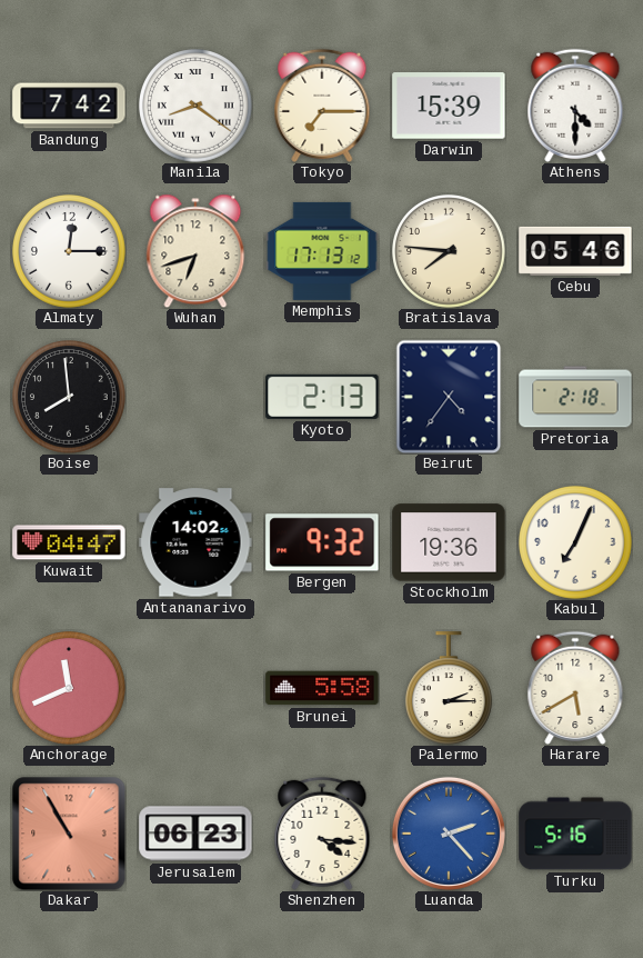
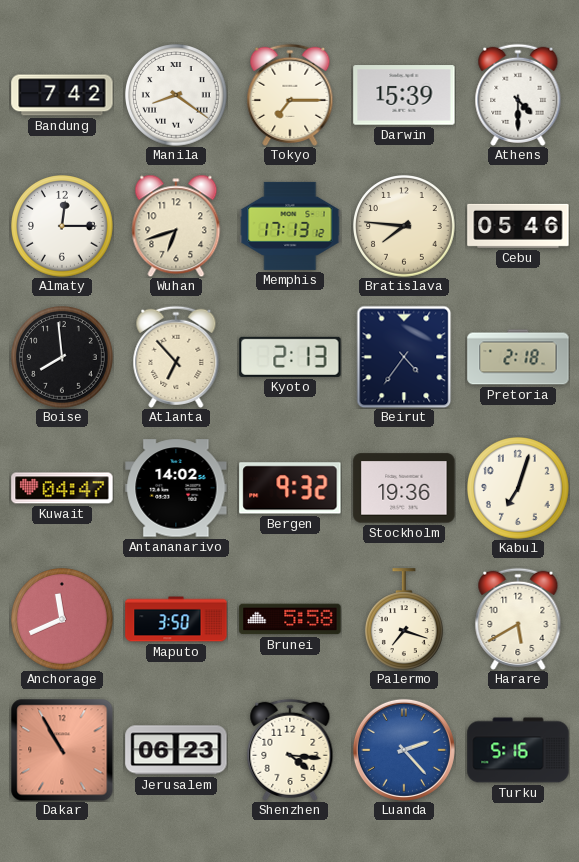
Atlanta: none -> 6:53 (176, 357)
Kabul: 7:04 -> 7:03 (519, 489)
Maputo: none -> 3:50 (176, 619)
Palermo: 2:15 -> 7:18 (404, 619)
